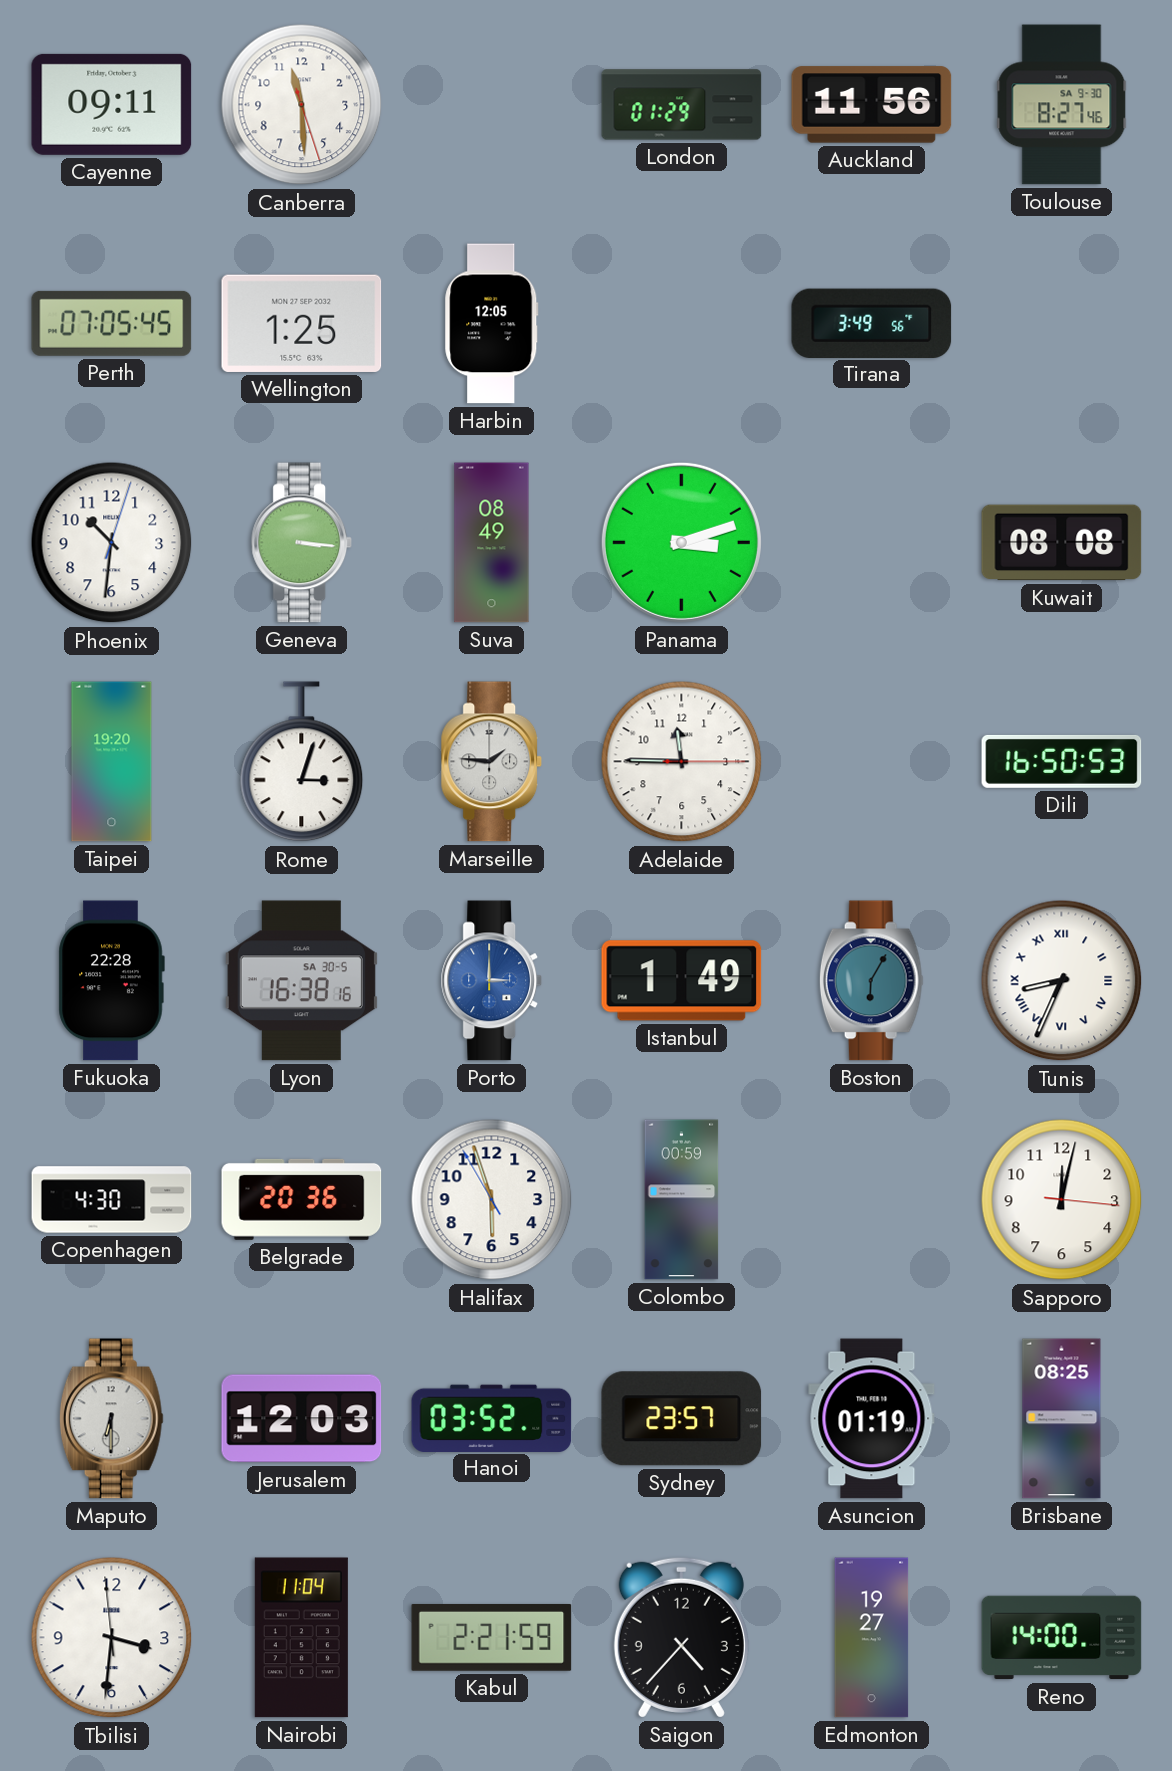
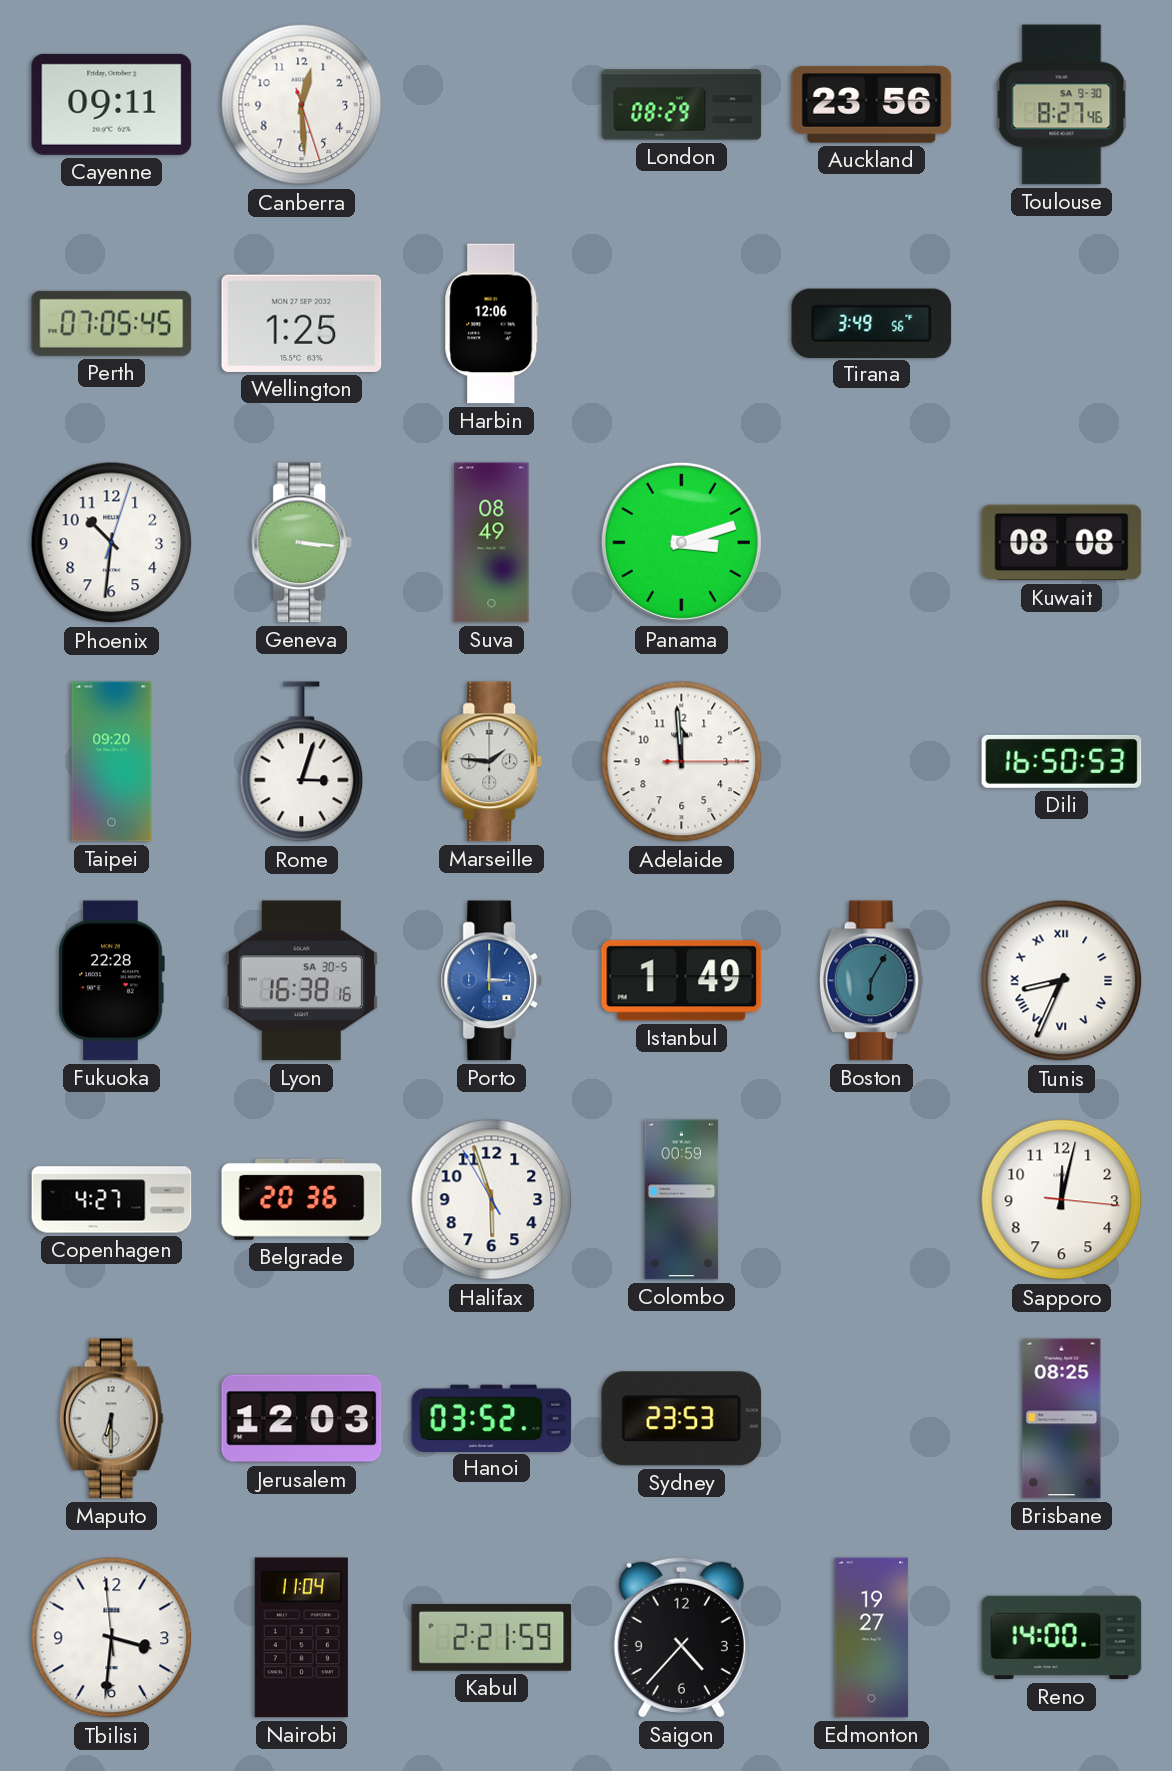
Canberra: 11:29 -> 12:29 (302, 105)
London: 01:29 -> 08:29 (682, 105)
Auckland: 11:56 -> 23:56 (872, 105)
Harbin: 12:05 -> 12:06 (492, 324)
Taipei: 19:20 -> 09:20 (112, 762)
Adelaide: 11:45 -> 11:59 (682, 762)
Copenhagen: 4:30 -> 4:27 (112, 1200)
Sydney: 23:57 -> 23:53 (682, 1419)
Asuncion: 01:19 -> none (872, 1419)
